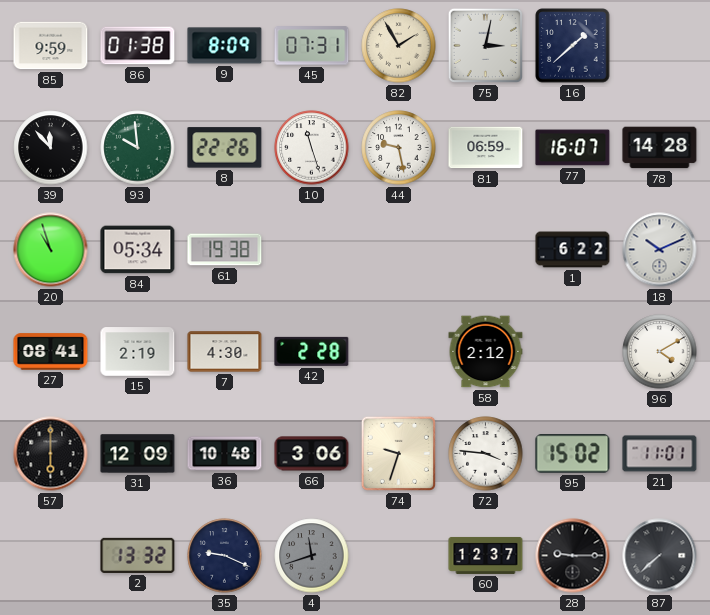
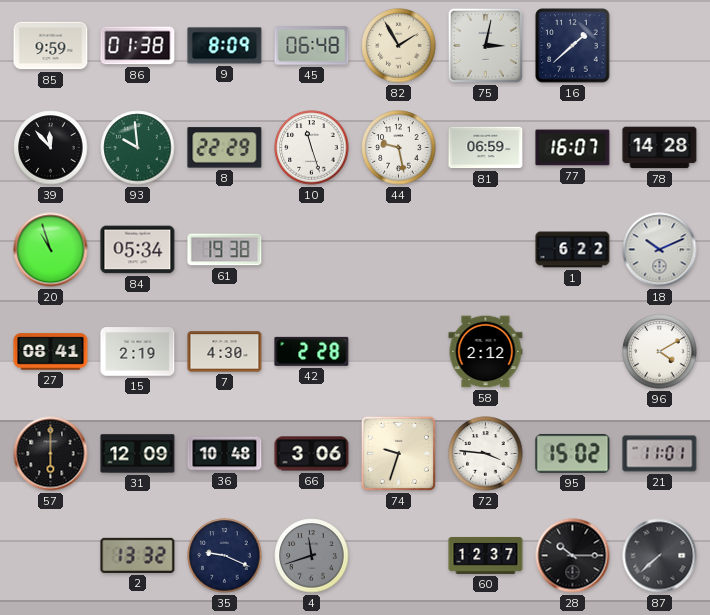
45: 07:31 -> 06:48 (312, 46)
8: 22:26 -> 22:29 (225, 148)
28: 9:15 -> 10:15 (573, 556)
